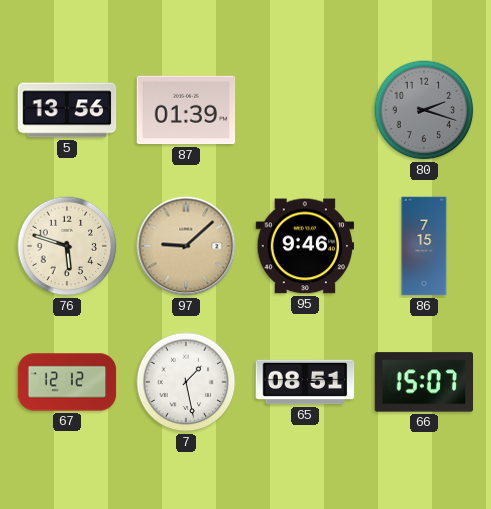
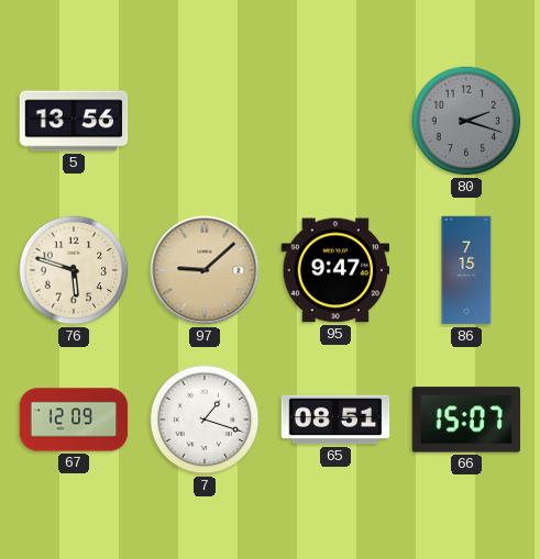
87: 01:39 -> none (186, 110)
95: 9:46 -> 9:47 (335, 270)
67: 12:12 -> 12:09 (74, 420)
7: 1:28 -> 1:18 (205, 420)
